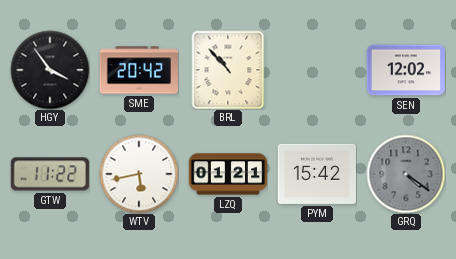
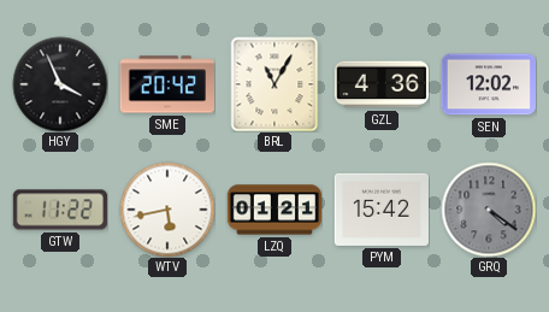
HGY: 3:54 -> 3:56 (60, 84)
BRL: 10:53 -> 11:05 (274, 84)
GZL: none -> 4:36 (380, 84)
